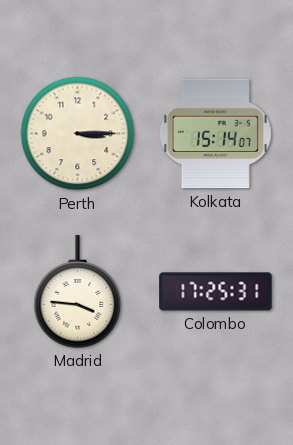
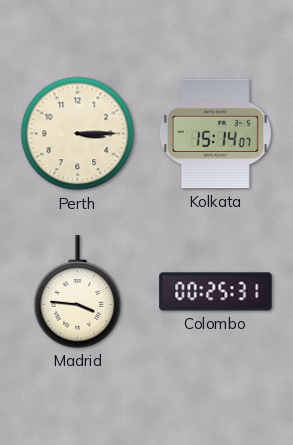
Colombo: 17:25 -> 00:25 (216, 292)
